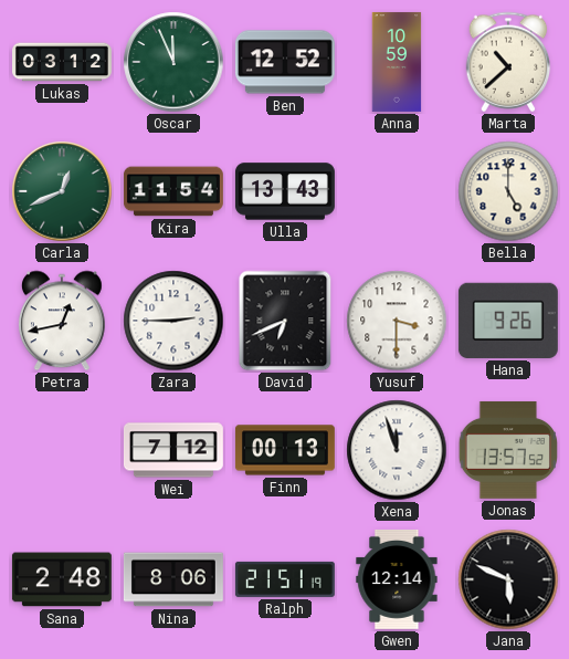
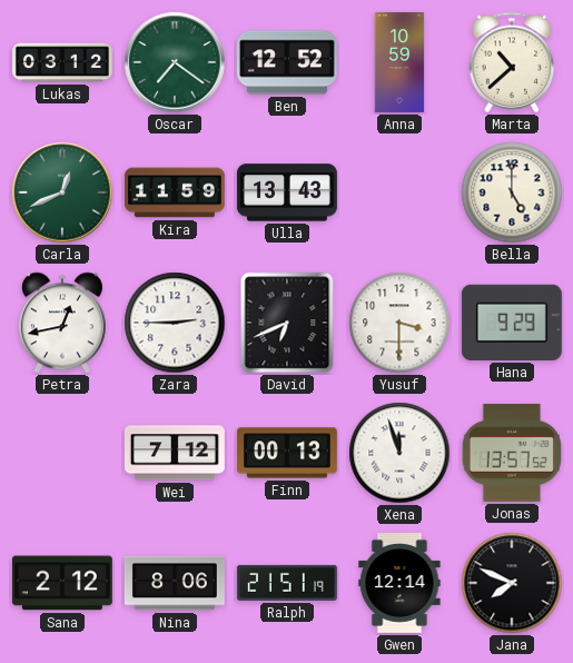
Oscar: 11:56 -> 7:21 (175, 62)
Kira: 11:54 -> 11:59 (175, 192)
Hana: 9:26 -> 9:29 (512, 323)
Sana: 2:48 -> 2:12 (62, 583)
Jana: 5:49 -> 7:49 (512, 583)
